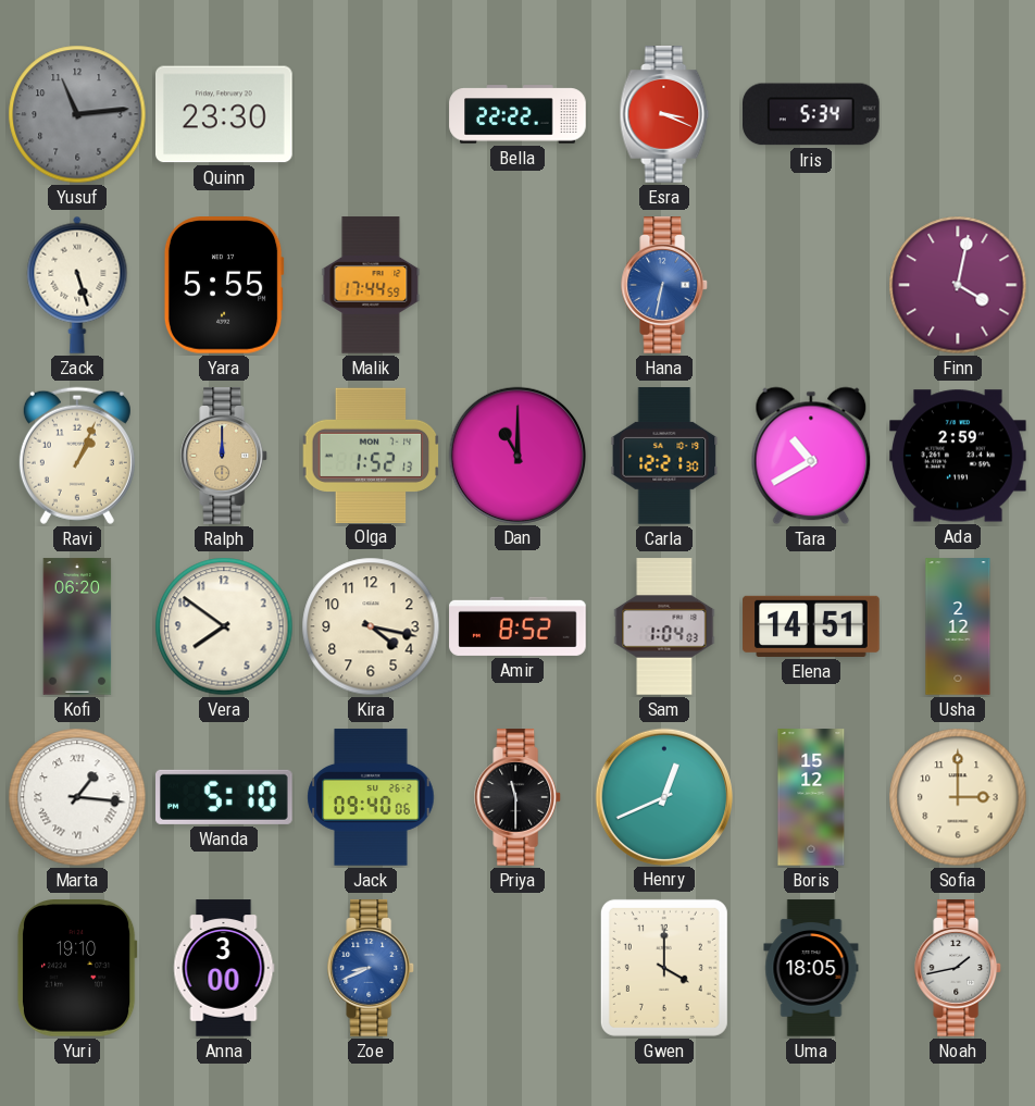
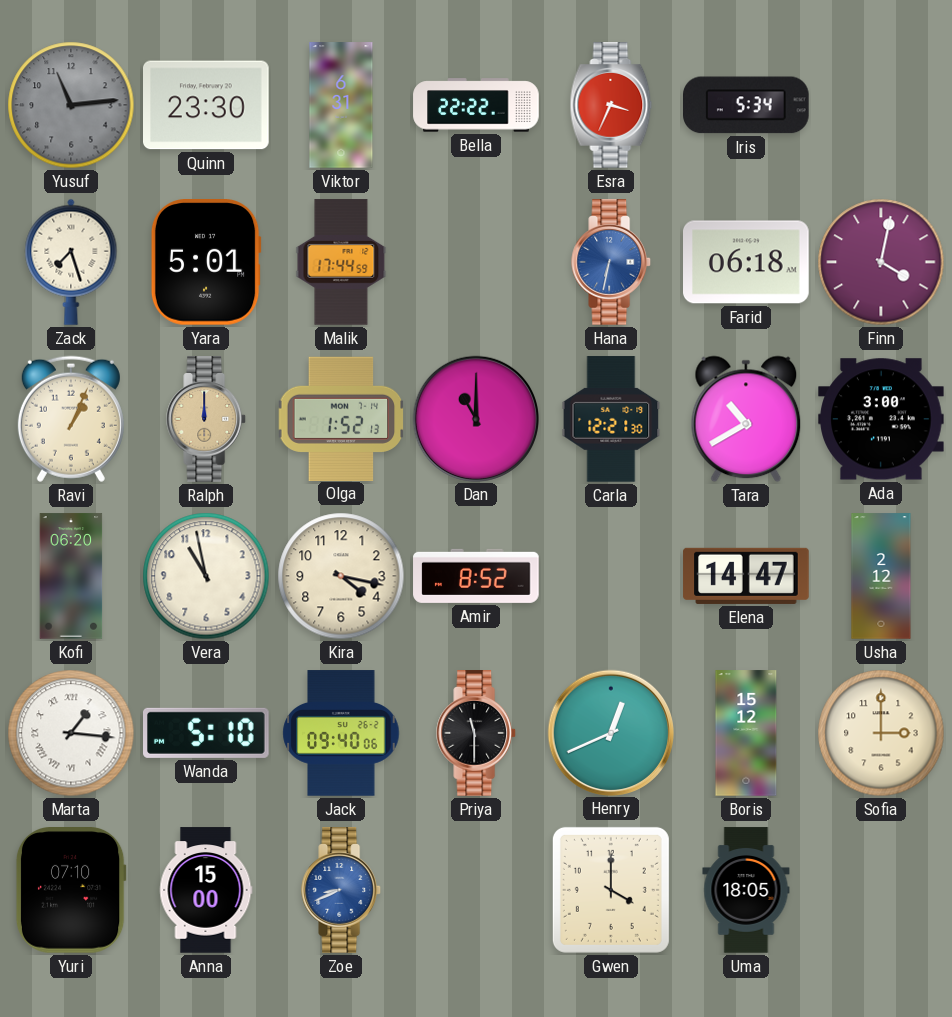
Viktor: none -> 6:31 (341, 105)
Esra: 3:19 -> 3:34 (611, 105)
Zack: 5:27 -> 7:27 (71, 262)
Yara: 5:55 -> 5:01 (206, 263)
Farid: none -> 06:18 (746, 262)
Ada: 2:59 -> 3:00 (881, 419)
Vera: 7:51 -> 10:58 (206, 576)
Sam: 1:04 -> none (664, 626)
Elena: 14:51 -> 14:47 (746, 576)
Yuri: 19:10 -> 07:10 (71, 891)
Anna: 3:00 -> 15:00 (206, 890)
Noah: 1:43 -> none (959, 968)
